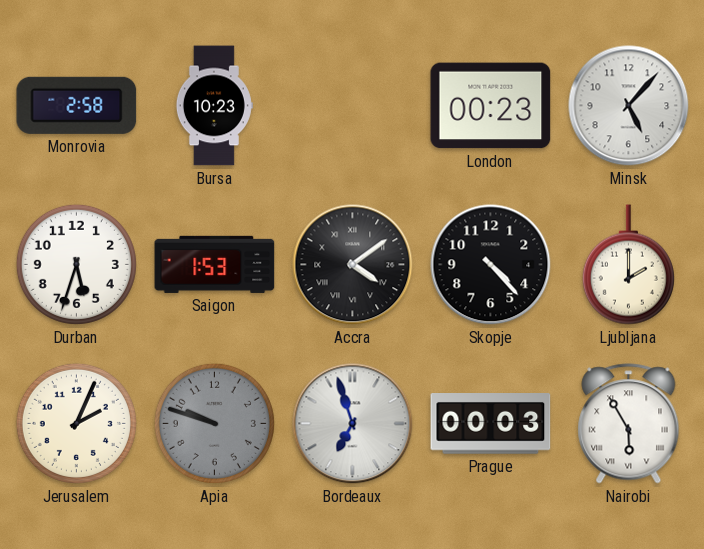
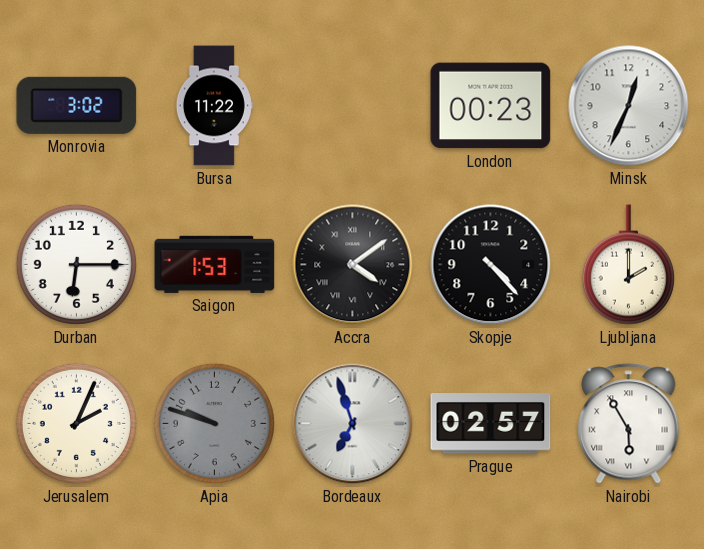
Monrovia: 2:58 -> 3:02 (77, 105)
Bursa: 10:23 -> 11:22 (214, 106)
Minsk: 5:07 -> 12:34 (629, 106)
Durban: 5:33 -> 6:15 (76, 264)
Prague: 00:03 -> 02:57 (491, 424)
